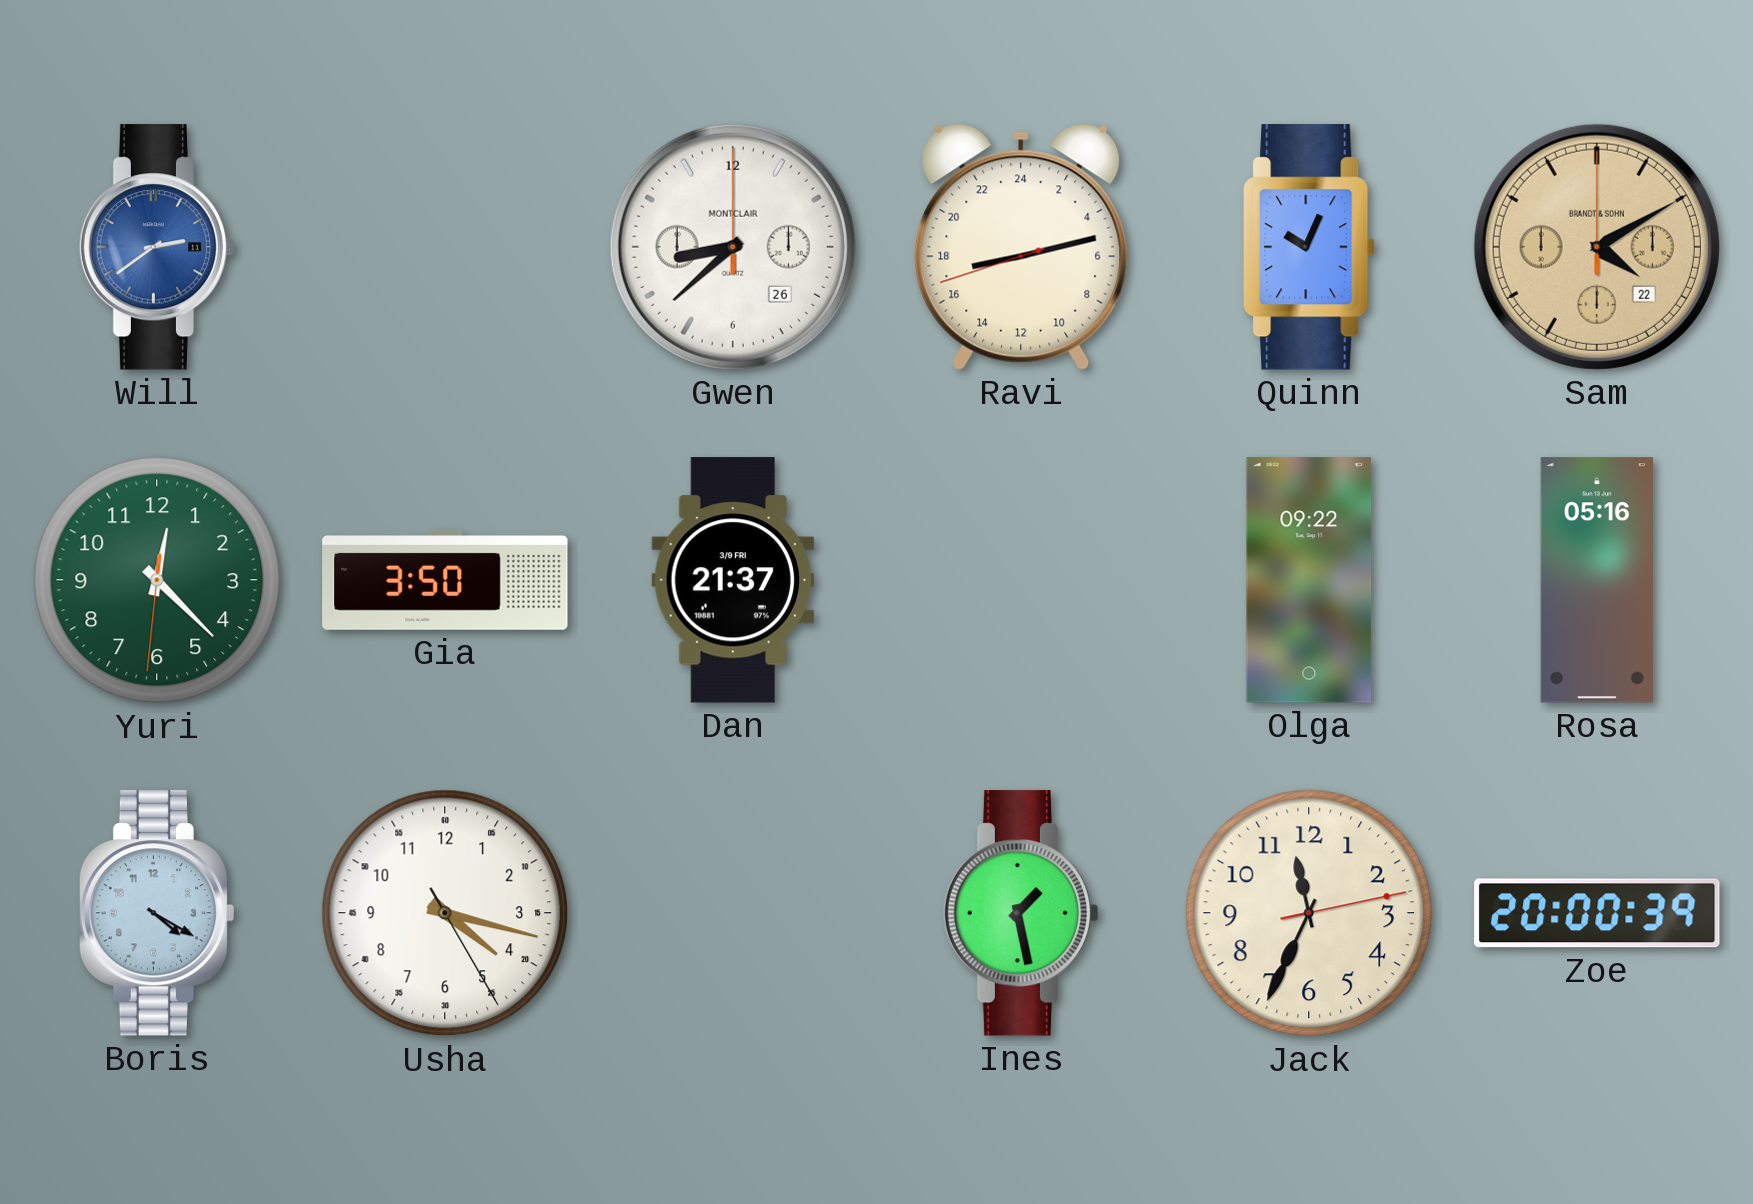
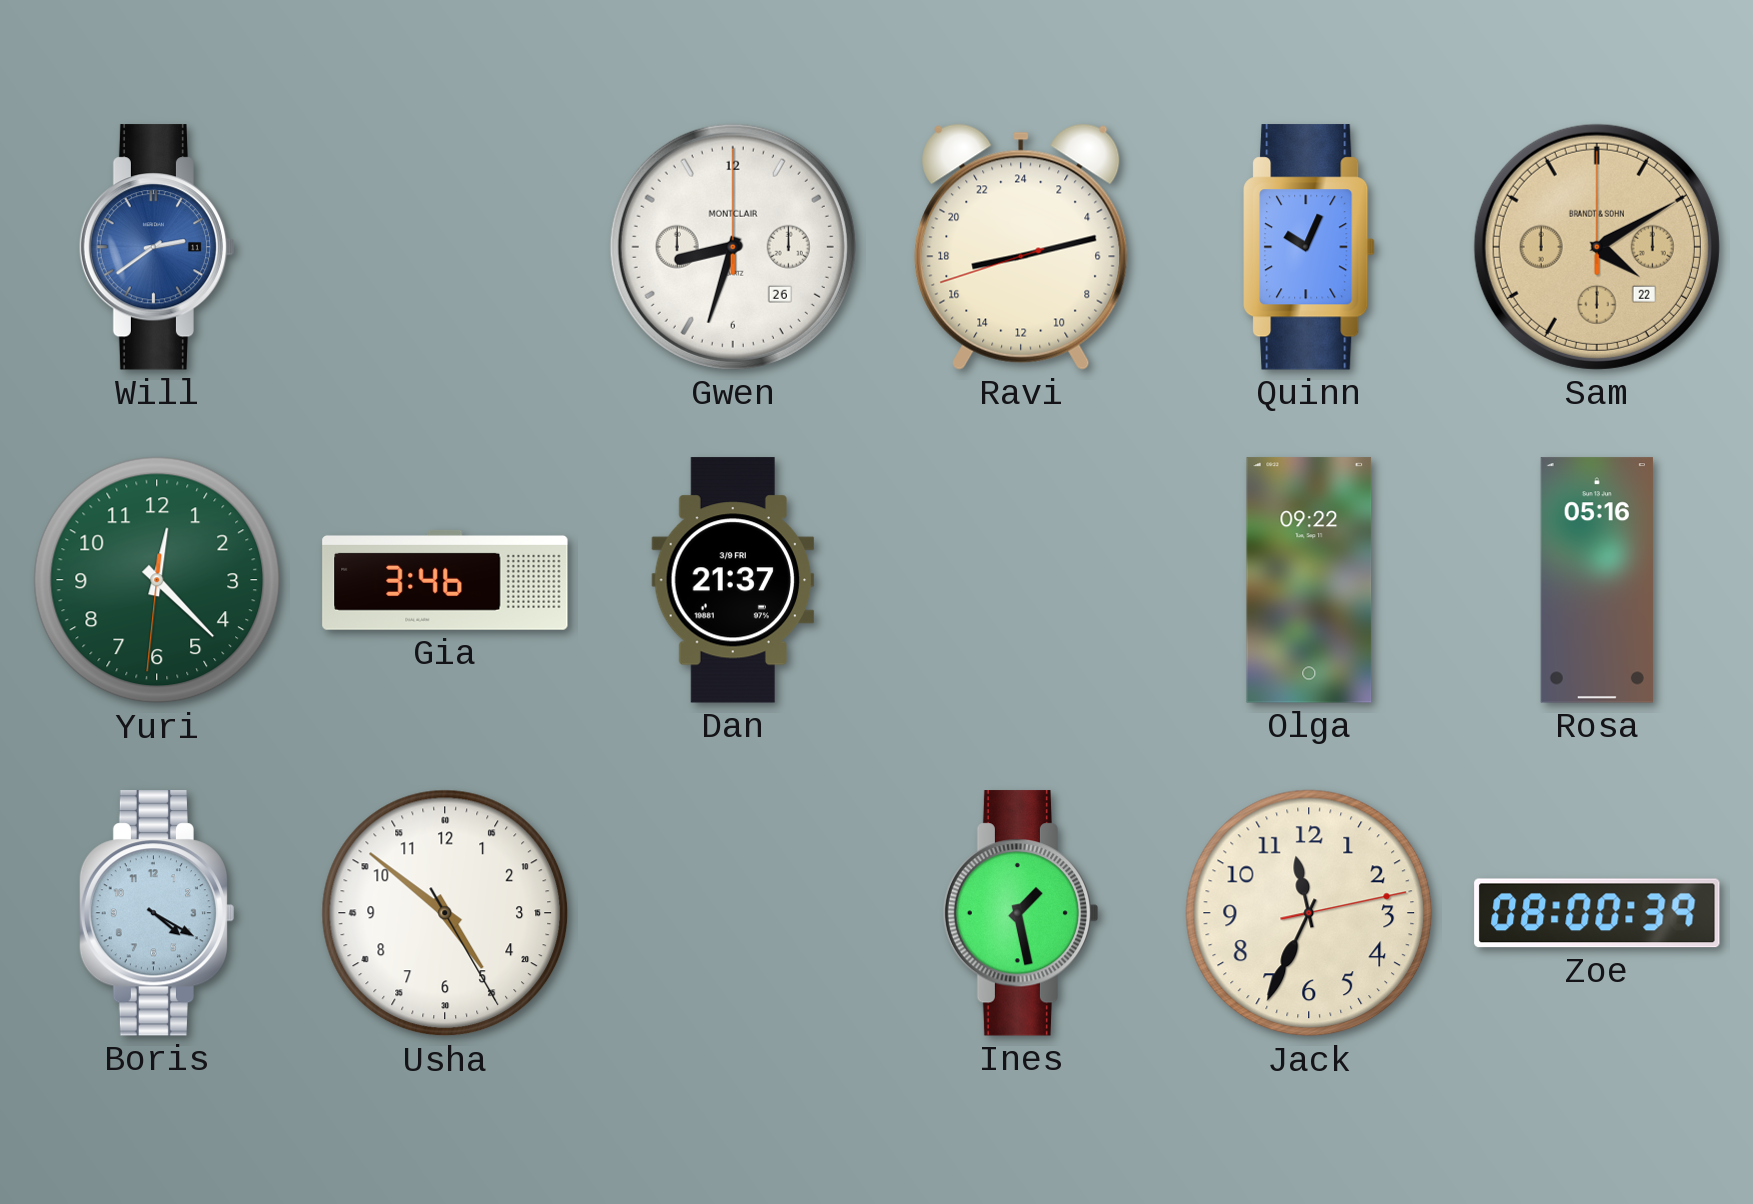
Gwen: 8:38 -> 8:33 (733, 247)
Gia: 3:50 -> 3:46 (445, 580)
Usha: 4:17 -> 4:51 (445, 913)
Zoe: 20:00 -> 08:00 (1597, 913)
